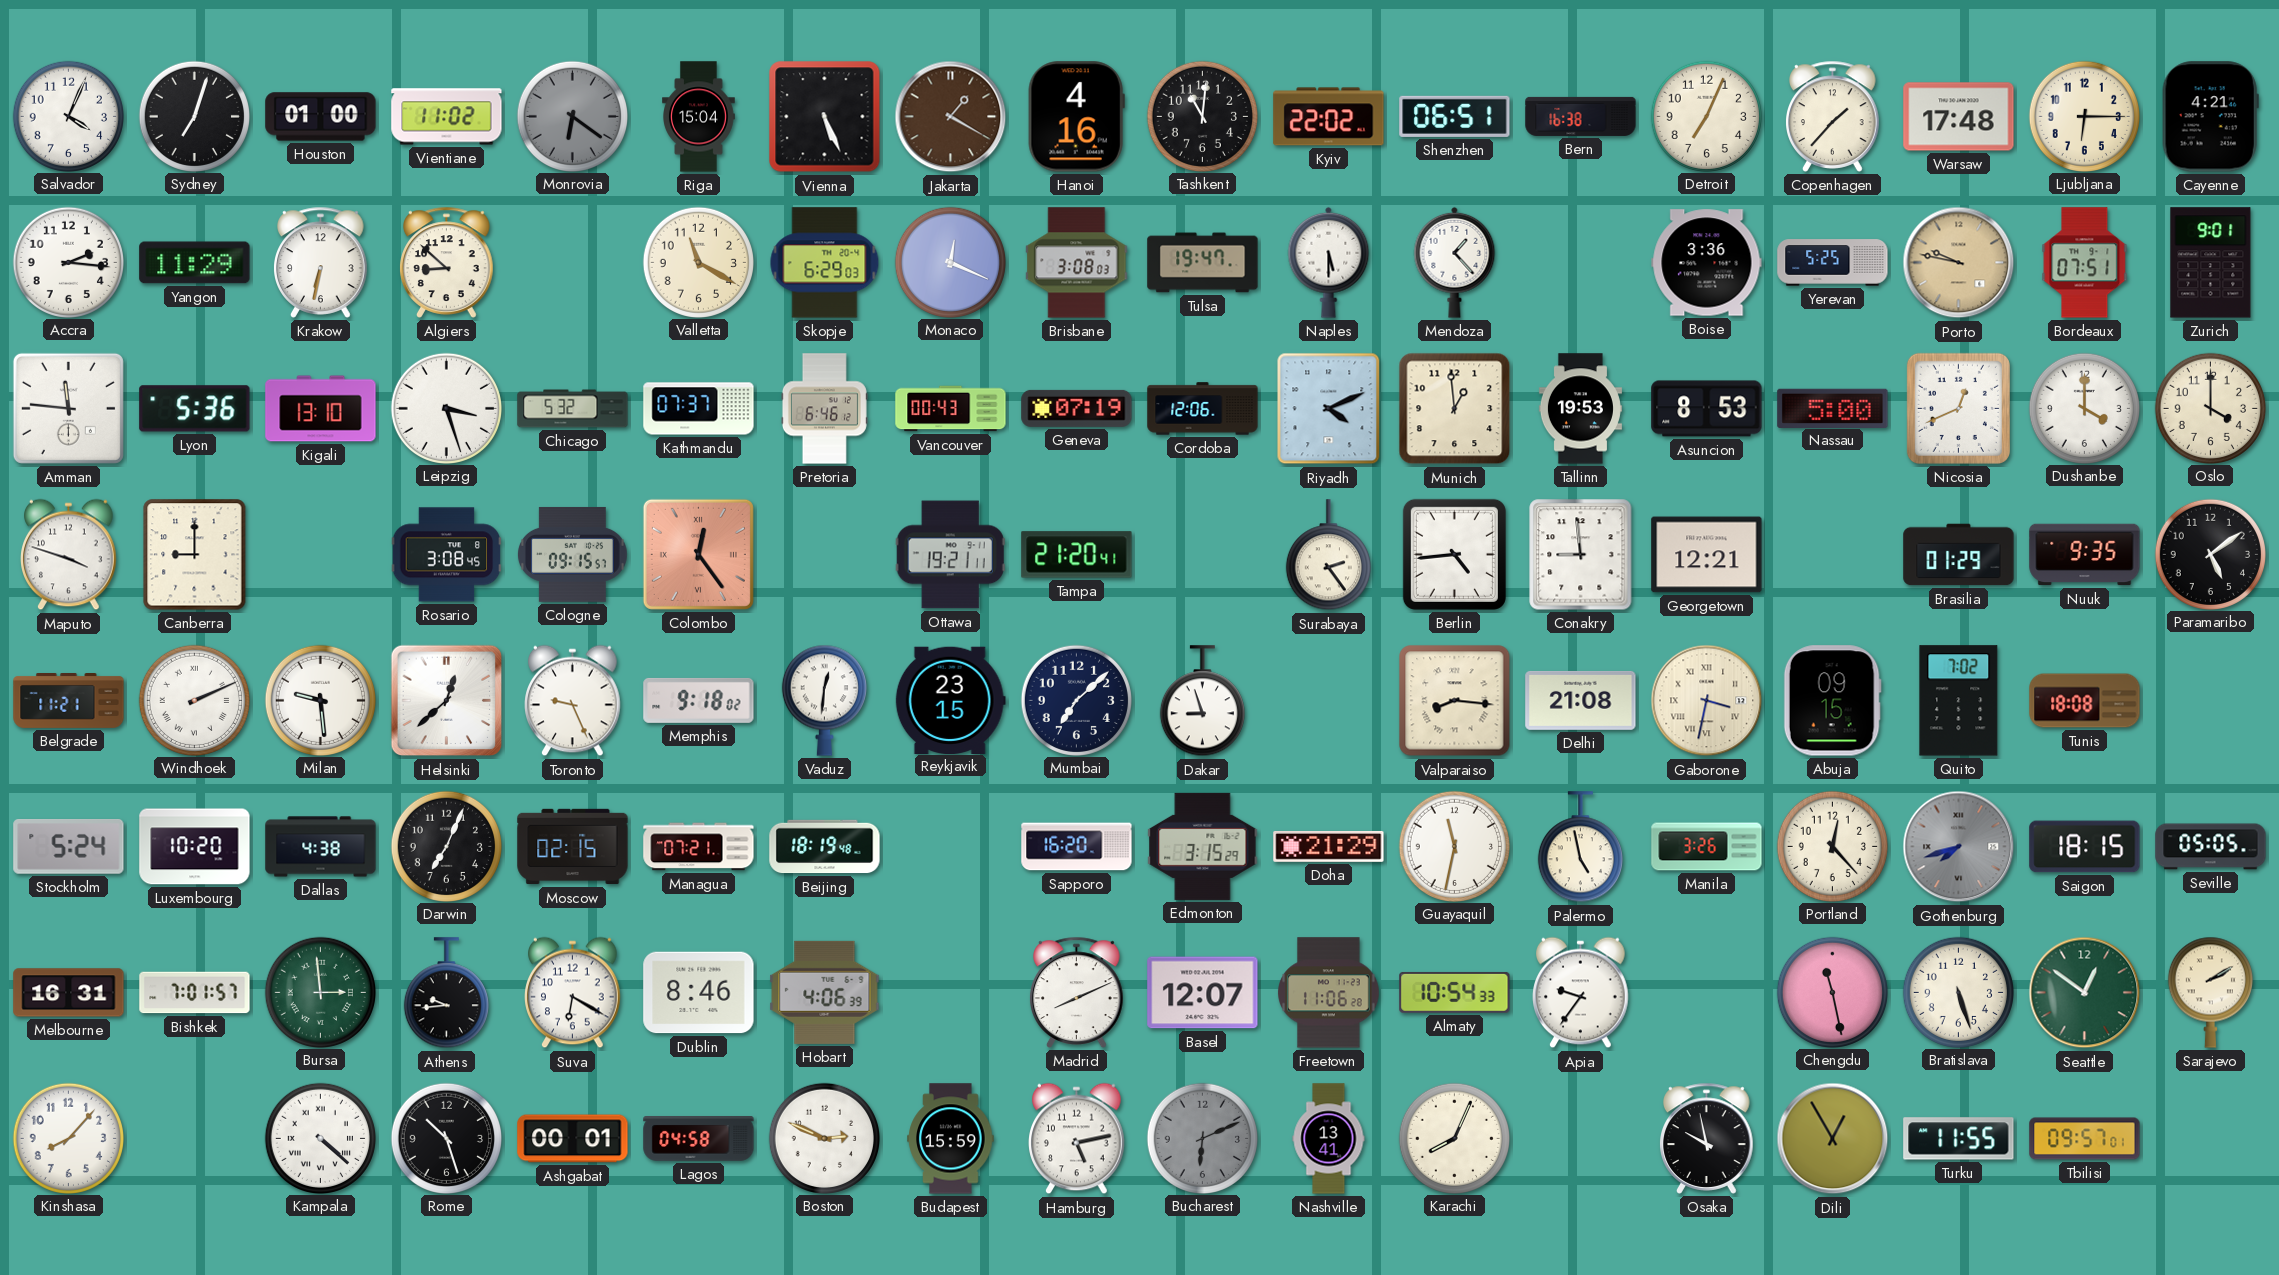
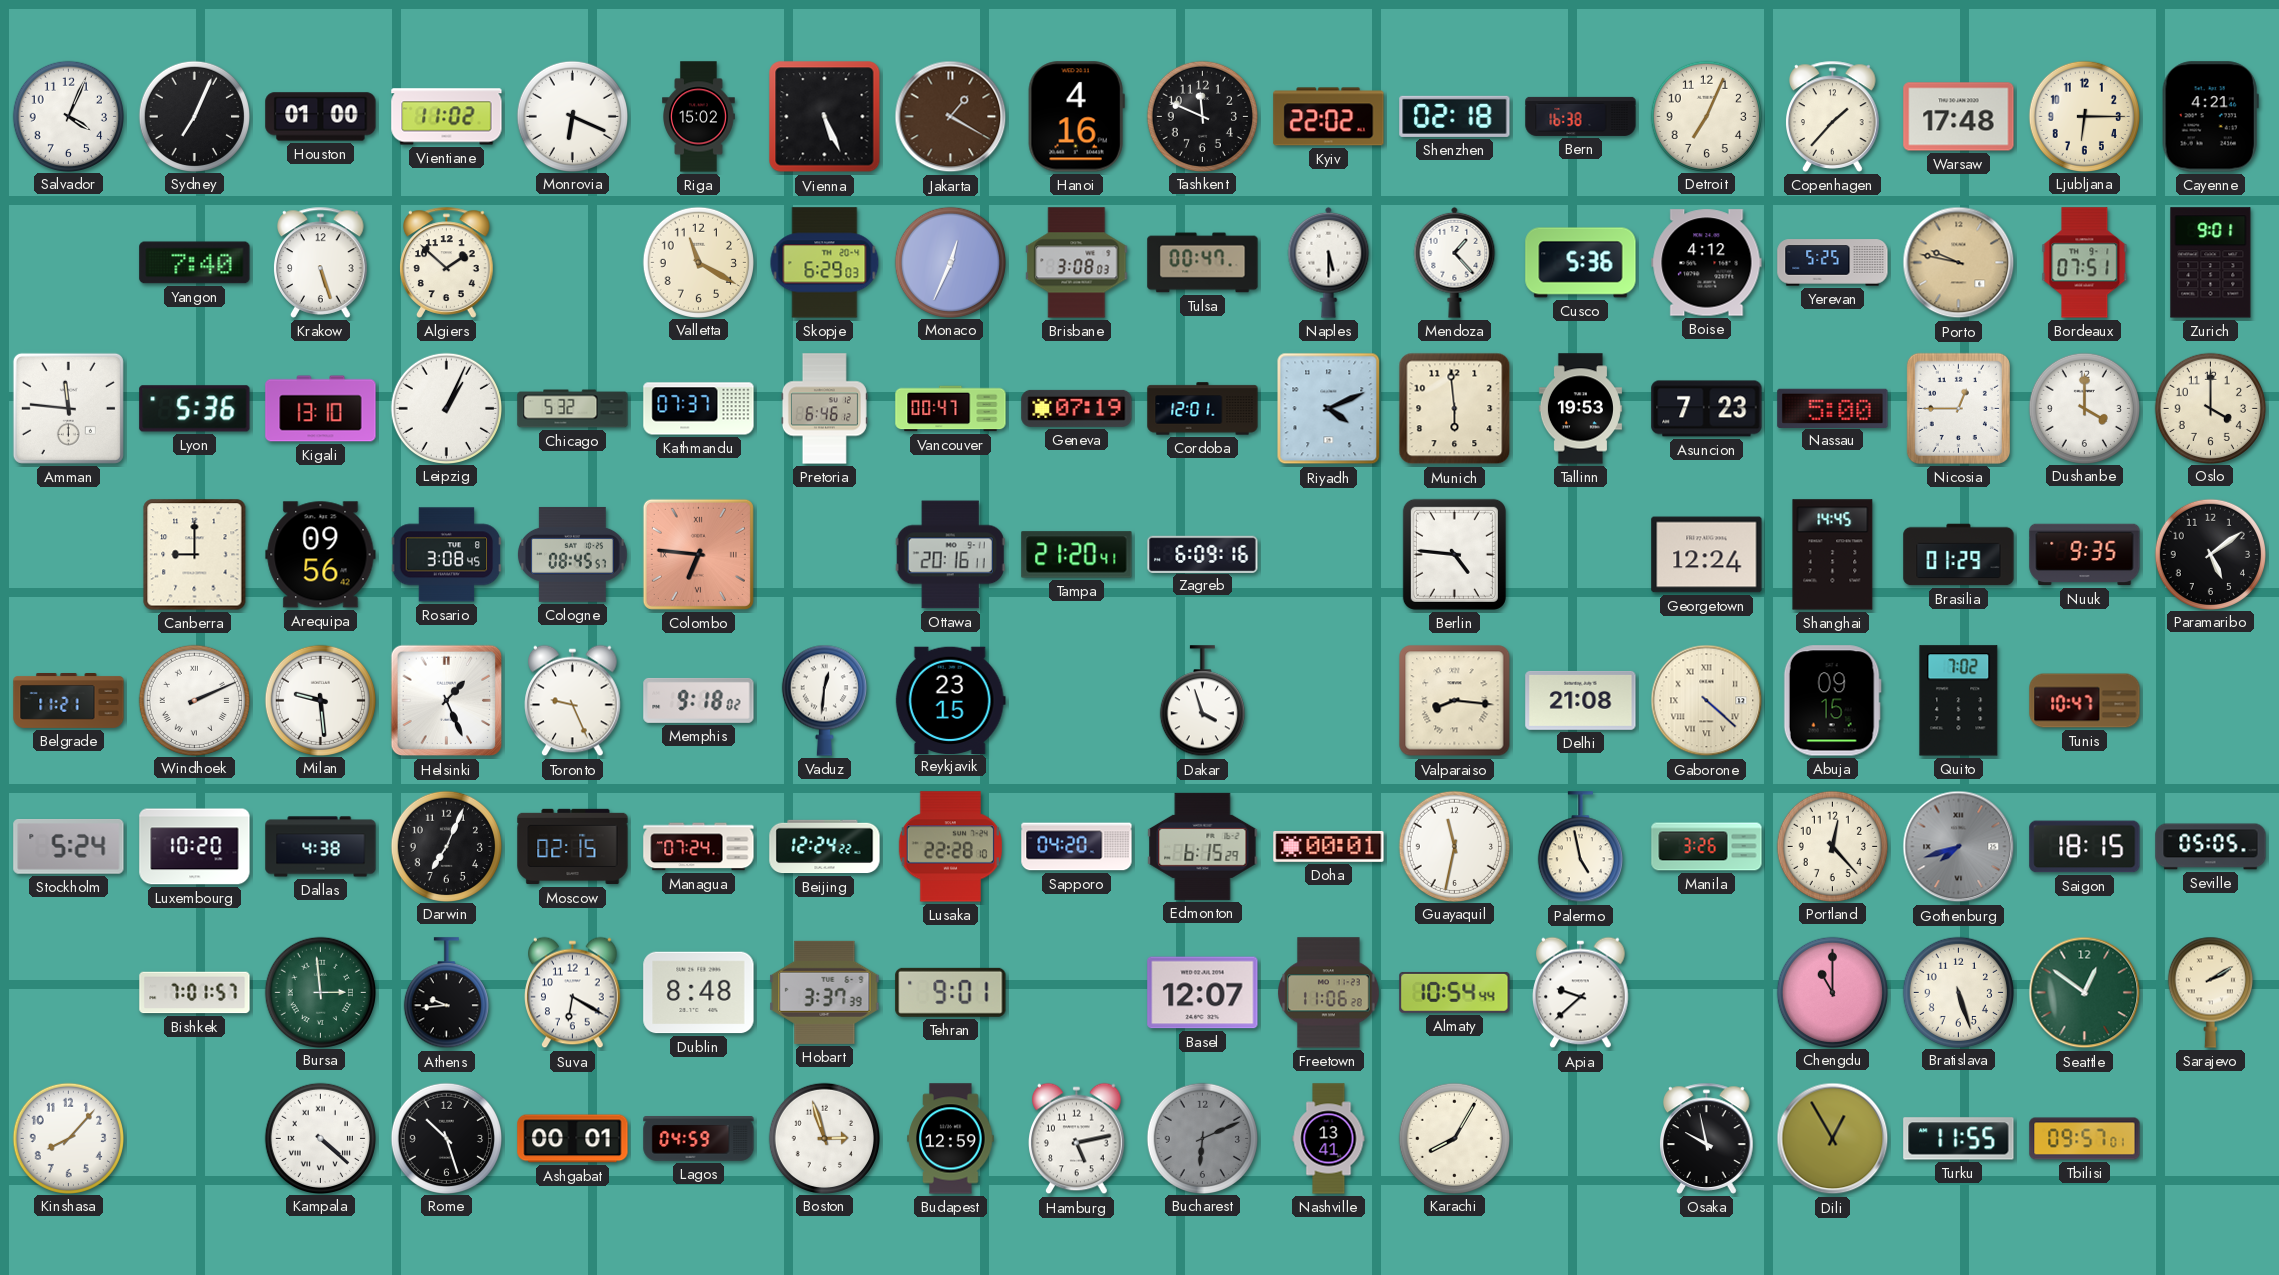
Sydney: 7:03 -> 7:04 (194, 116)
Monrovia: 6:21 -> 6:19 (572, 116)
Monrovia dial: grey -> white (572, 116)
Riga: 15:04 -> 15:02 (699, 117)
Tashkent: 11:01 -> 11:49 (1202, 116)
Shenzhen: 06:51 -> 02:18 (1455, 116)
Accra: 2:16 -> none (68, 262)
Yangon: 11:29 -> 7:40 (195, 263)
Krakow: 6:32 -> 5:27 (321, 262)
Algiers: 8:52 -> 1:52 (447, 262)
Monaco: 12:19 -> 12:34 (950, 262)
Tulsa: 19:47 -> 00:47 (1203, 263)
Cusco: none -> 5:36 (1581, 263)
Boise: 3:36 -> 4:12 (1707, 263)
Leipzig: 3:27 -> 1:04 (446, 408)
Vancouver: 00:43 -> 00:47 (951, 409)
Cordoba: 12:06 -> 12:01 (1203, 409)
Munich: 12:59 -> 5:59 (1455, 409)
Asuncion: 8:53 -> 7:23 (1707, 409)
Nicosia: 12:41 -> 12:45 (1958, 408)
Maputo: 3:48 -> none (69, 555)
Arequipa: none -> 09:56 (321, 555)
Cologne: 09:15 -> 08:45 (573, 554)
Colombo: 12:24 -> 6:46 (698, 554)
Ottawa: 19:21 -> 20:16 (950, 555)
Zagreb: none -> 6:09 (1203, 554)
Surabaya: 2:24 -> none (1328, 555)
Berlin: 4:44 -> 4:46 (1454, 554)
Conakry: 8:59 -> none (1581, 555)
Georgetown: 12:21 -> 12:24 (1707, 555)
Shanghai: none -> 14:45 (1833, 555)
Helsinki: 12:38 -> 1:26 (447, 701)
Mumbai: 7:08 -> none (1076, 700)
Dakar: 8:57 -> 3:57 (1202, 701)
Gaborone: 3:32 -> 4:22 (1707, 701)
Tunis: 18:08 -> 10:47 (2085, 701)
Managua: 07:21 -> 07:24 (699, 847)
Beijing: 18:19 -> 12:24 (825, 847)
Lusaka: none -> 22:28 (950, 847)
Sapporo: 16:20 -> 04:20 (1077, 847)
Edmonton: 3:15 -> 6:15 (1203, 846)
Doha: 21:29 -> 00:01 (1329, 846)
Melbourne: 16:31 -> none (69, 993)
Dublin: 8:46 -> 8:48 (699, 993)
Hobart: 4:06 -> 3:37 (825, 992)
Tehran: none -> 9:01 (951, 992)
Madrid: 8:11 -> none (1077, 992)
Almaty: 10:54:33 -> 10:54:44 (1455, 992)
Apia: 9:36 -> 9:38 (1581, 993)
Chengdu: 11:28 -> 11:00 (1832, 992)
Lagos: 04:58 -> 04:59 (699, 1139)
Boston: 2:49 -> 2:57 (824, 1138)
Budapest: 15:59 -> 12:59 (951, 1139)
Karachi: 8:04 -> 8:05 (1454, 1138)
